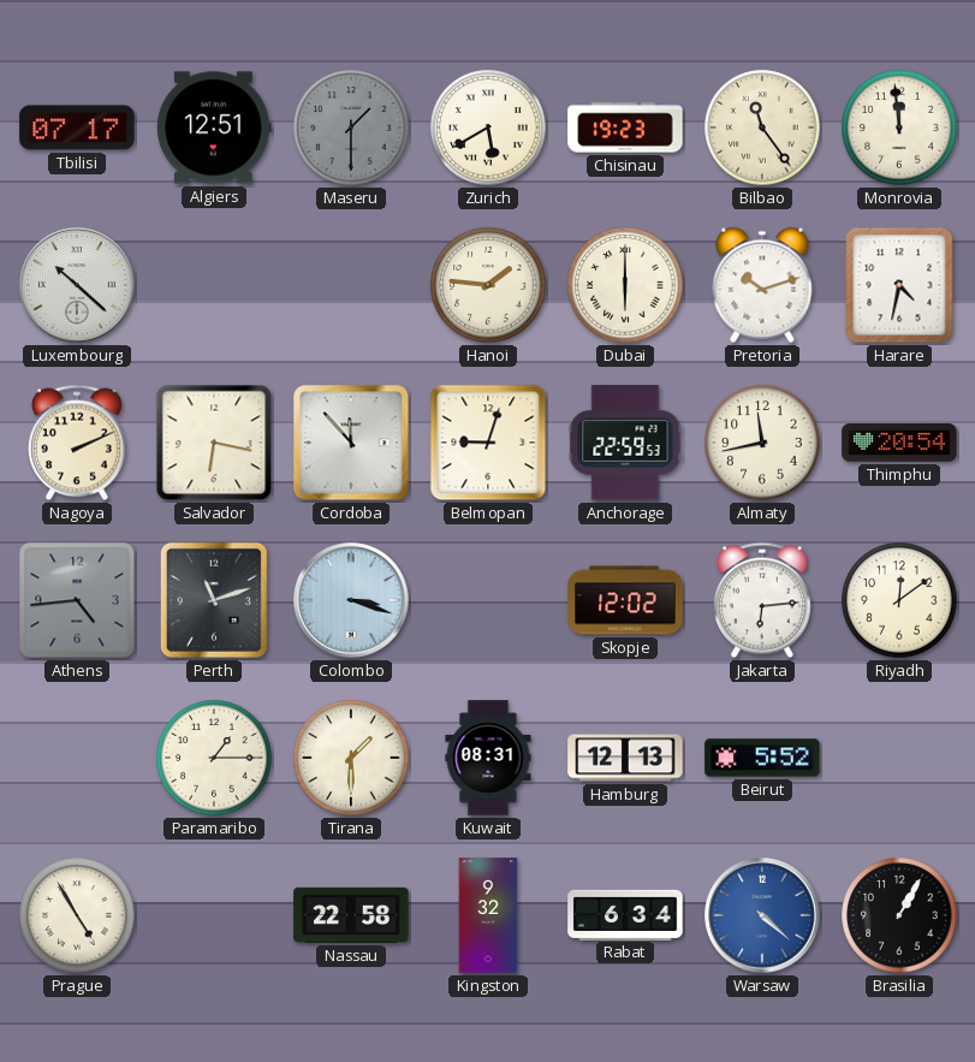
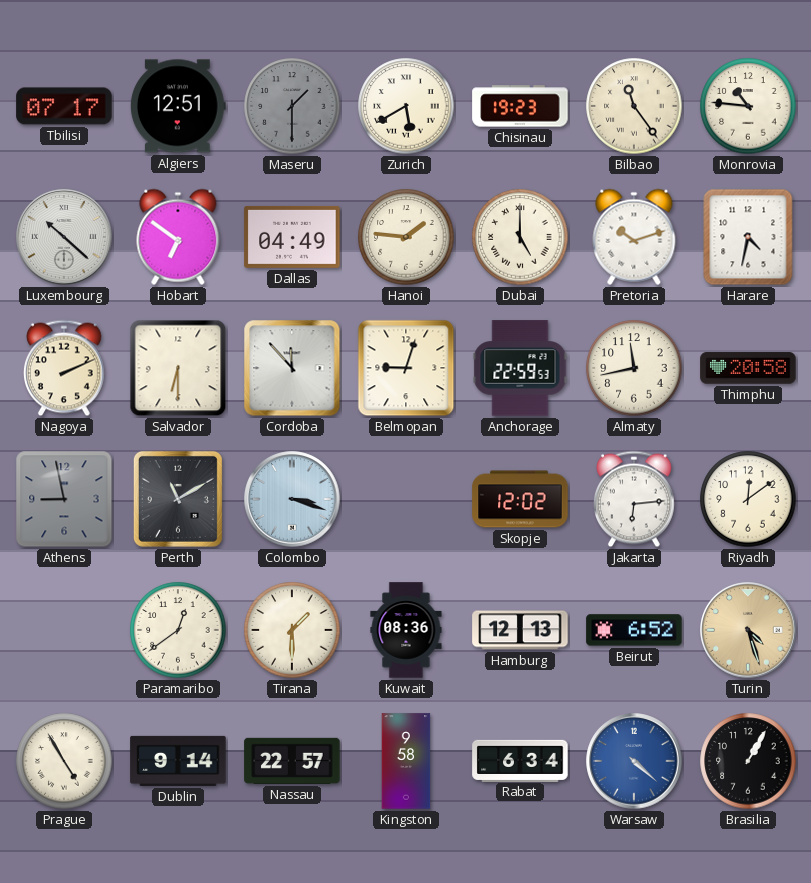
Monrovia: 11:59 -> 10:46 (748, 106)
Hobart: none -> 6:51 (178, 237)
Dallas: none -> 04:49 (292, 237)
Dubai: 6:00 -> 5:00 (520, 237)
Salvador: 6:17 -> 6:30 (178, 368)
Thimphu: 20:54 -> 20:58 (748, 368)
Athens: 4:44 -> 8:58 (64, 499)
Perth: 11:12 -> 11:10 (178, 499)
Paramaribo: 1:15 -> 12:39 (178, 630)
Kuwait: 08:31 -> 08:36 (406, 630)
Beirut: 5:52 -> 6:52 (634, 630)
Turin: none -> 4:27 (748, 630)
Dublin: none -> 9:14 (178, 761)
Nassau: 22:58 -> 22:57 (292, 761)
Kingston: 9:32 -> 9:58 (406, 761)
